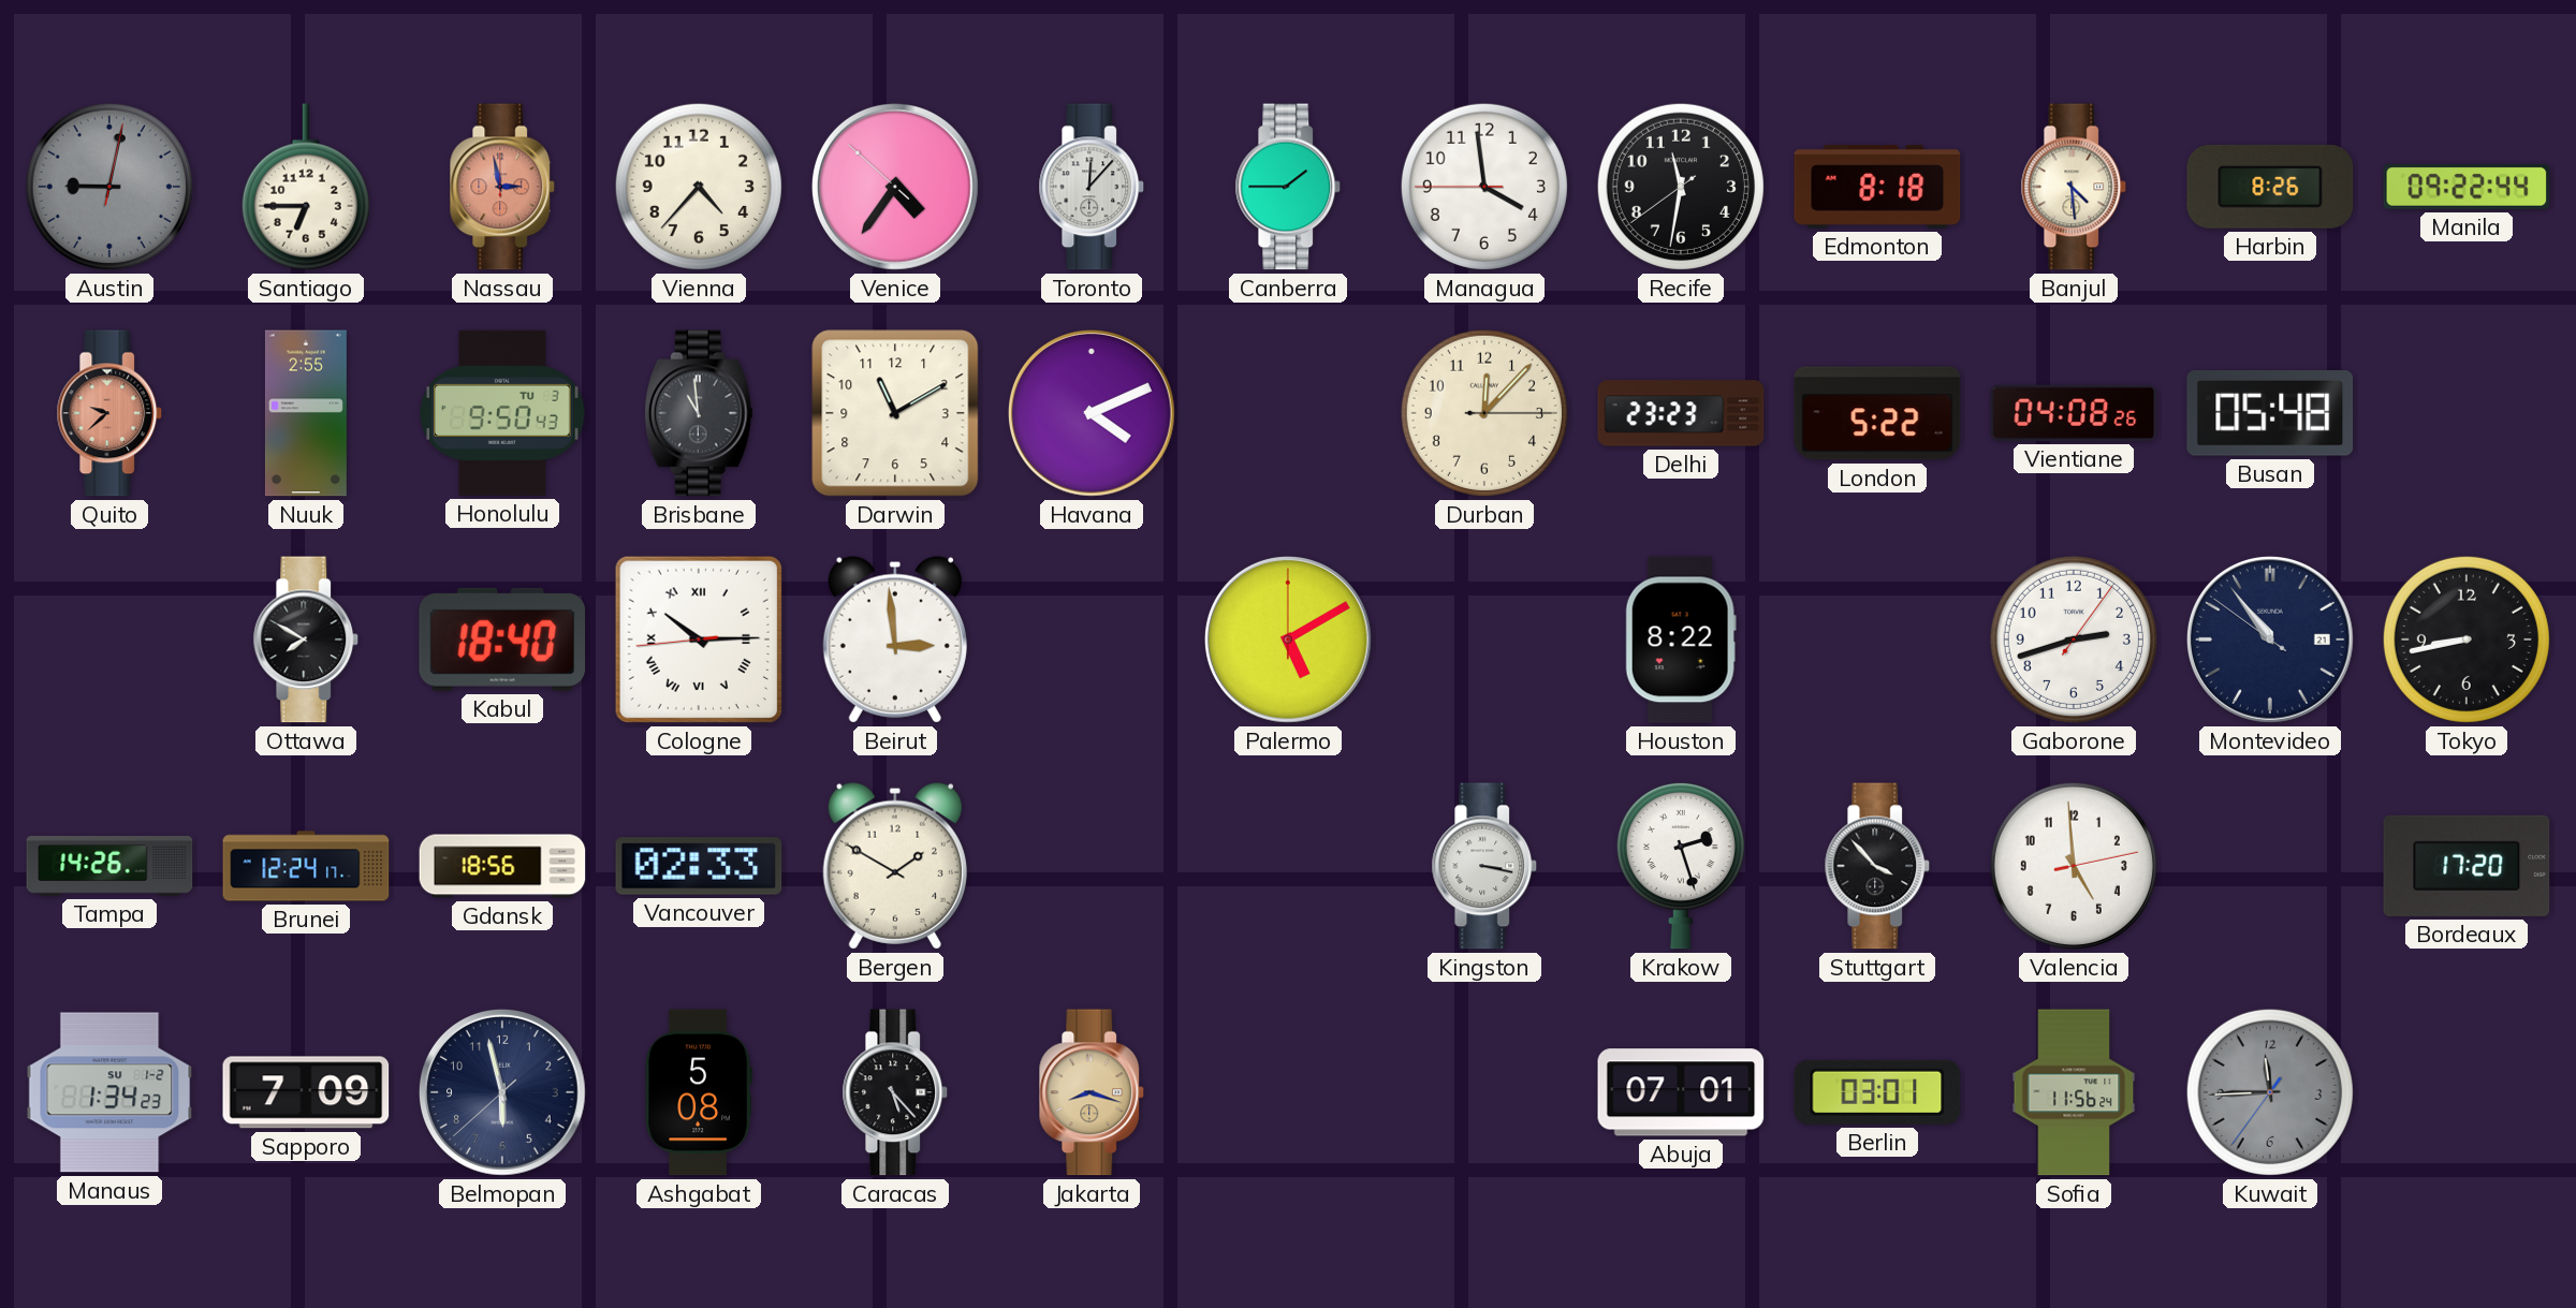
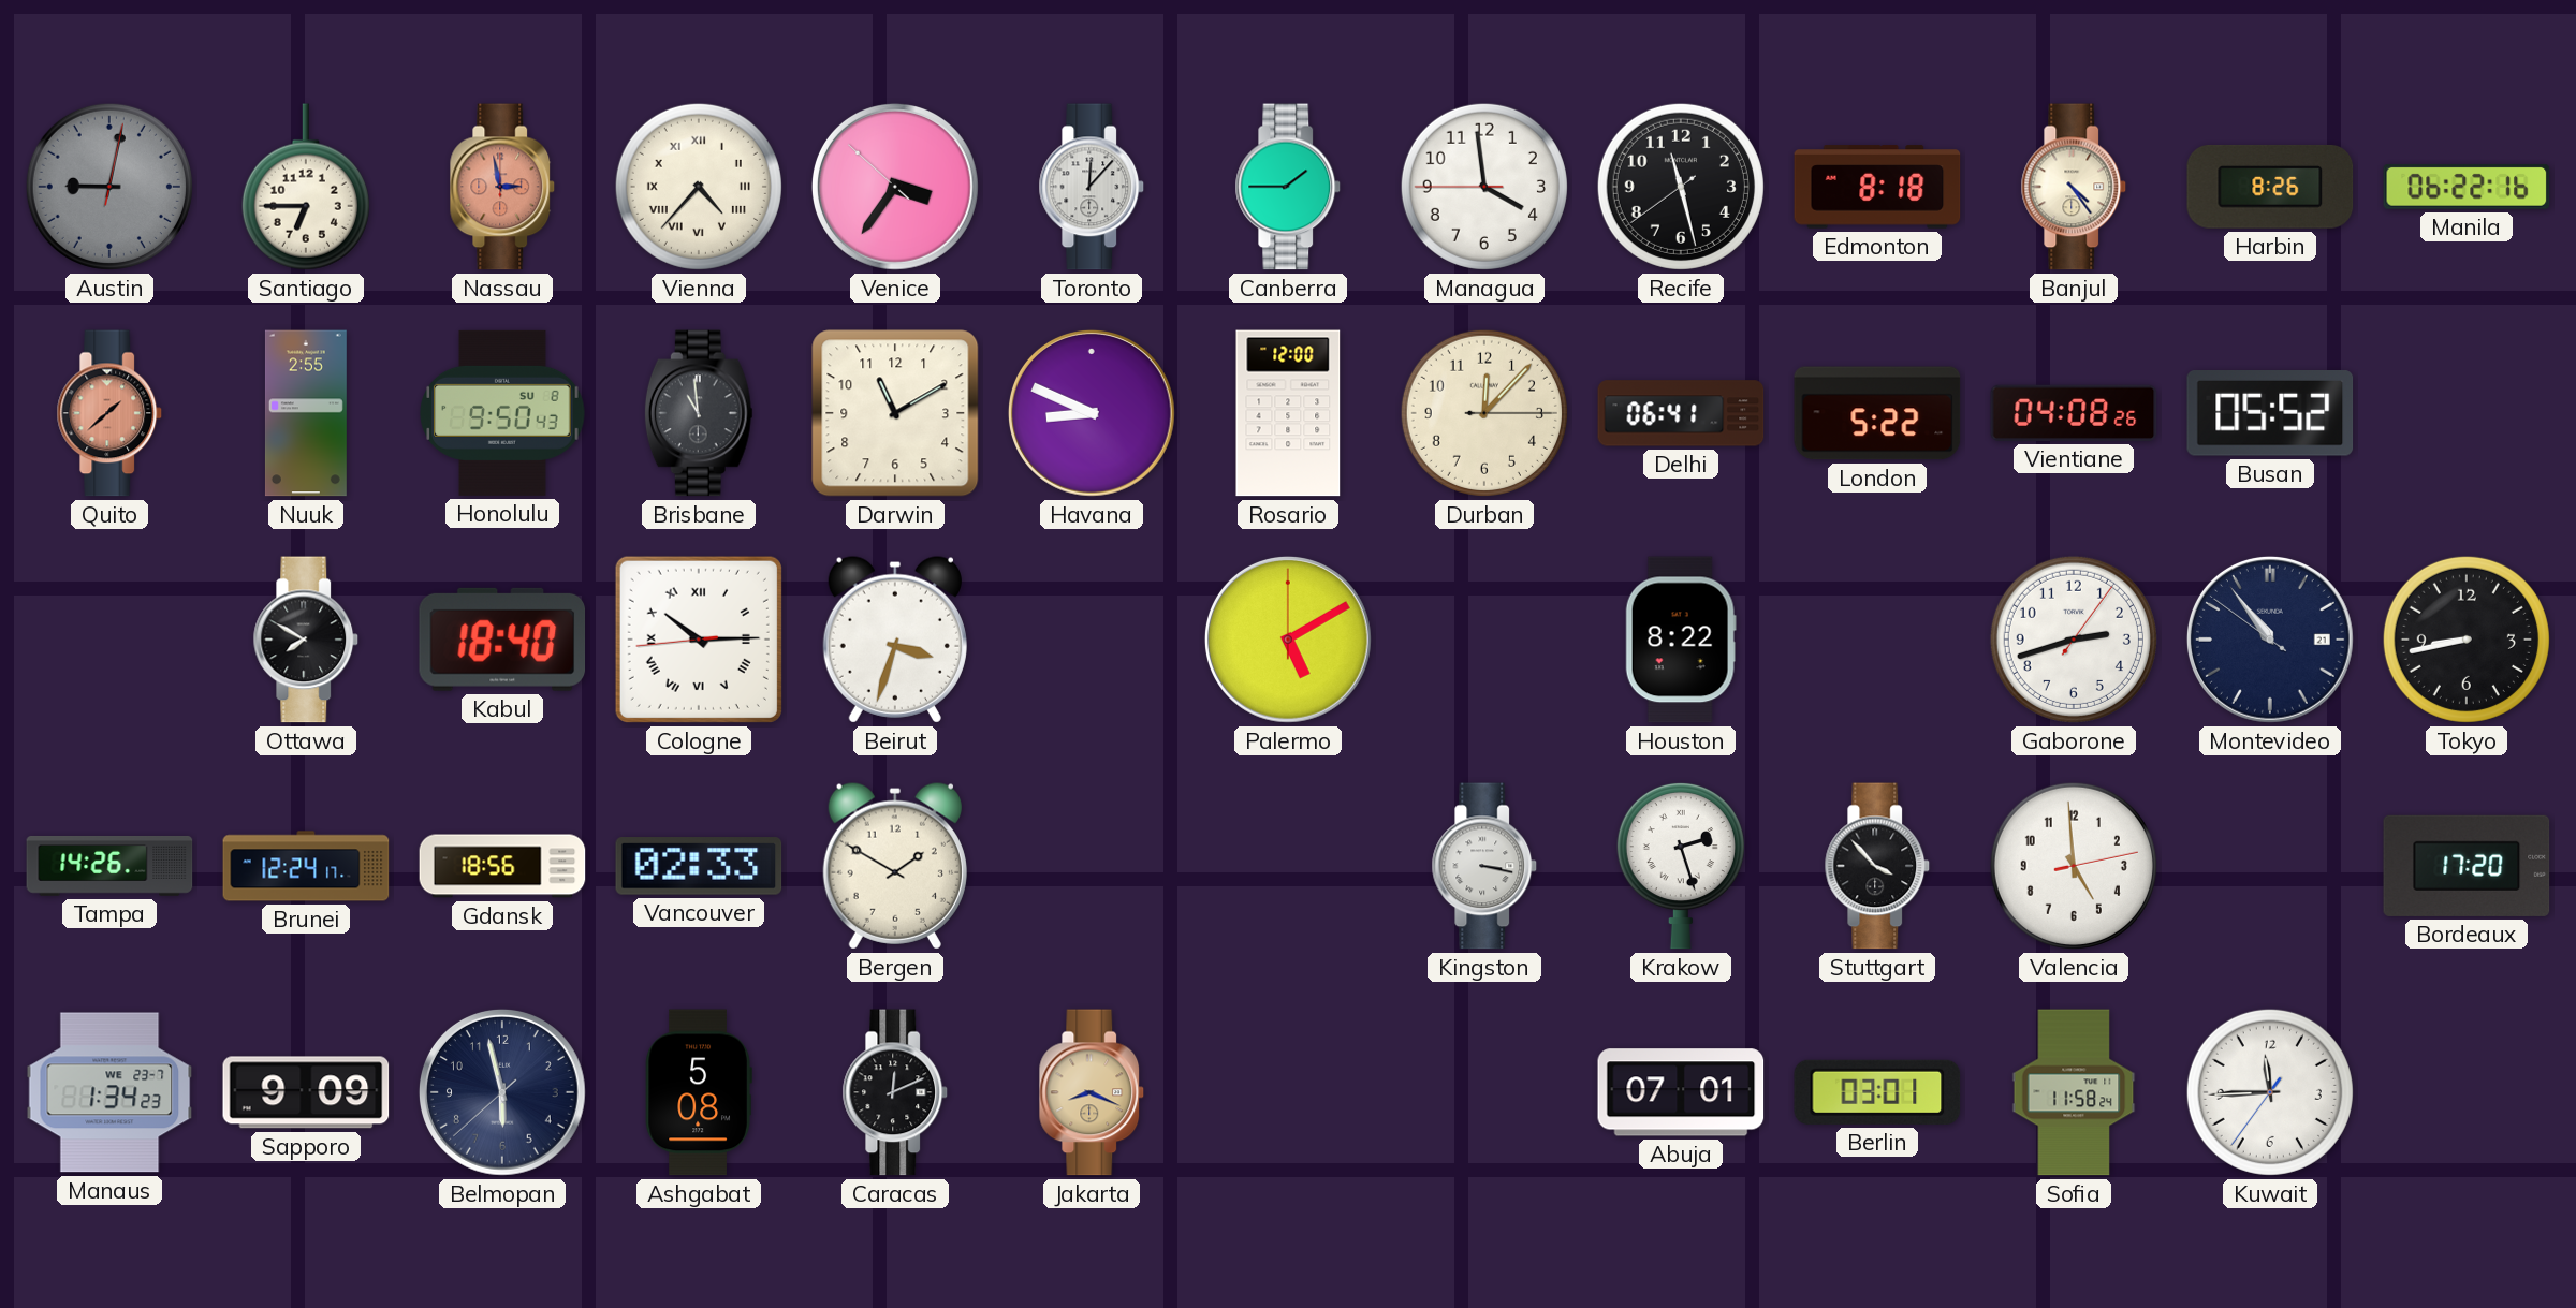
Vienna numerals: Arabic -> Roman (699, 187)
Venice: 4:35 -> 3:35 (895, 187)
Recife: 11:31 -> 11:27 (1681, 187)
Banjul: 4:29 -> 4:24 (2074, 187)
Manila: 09:22 -> 06:22 (2467, 187)
Quito: 9:38 -> 1:38 (109, 413)
Honolulu date: TU 3 -> SU 8 (502, 413)
Havana: 4:11 -> 8:49 (1092, 413)
Rosario: none -> 12:00 (1288, 413)
Delhi: 23:23 -> 06:41 (1681, 413)
Busan: 05:48 -> 05:52 (2270, 414)
Beirut: 2:59 -> 3:33 (895, 640)
Manaus date: SU 1-2 -> WE 23-7 (109, 1092)
Sapporo: 7:09 -> 9:09 (306, 1092)
Caracas: 5:23 -> 12:11 (895, 1092)
Jakarta: 8:18 -> 8:19 (1092, 1092)
Sofia: 11:56 -> 11:58 (2074, 1092)
Kuwait dial: grey -> white (2270, 1092)
